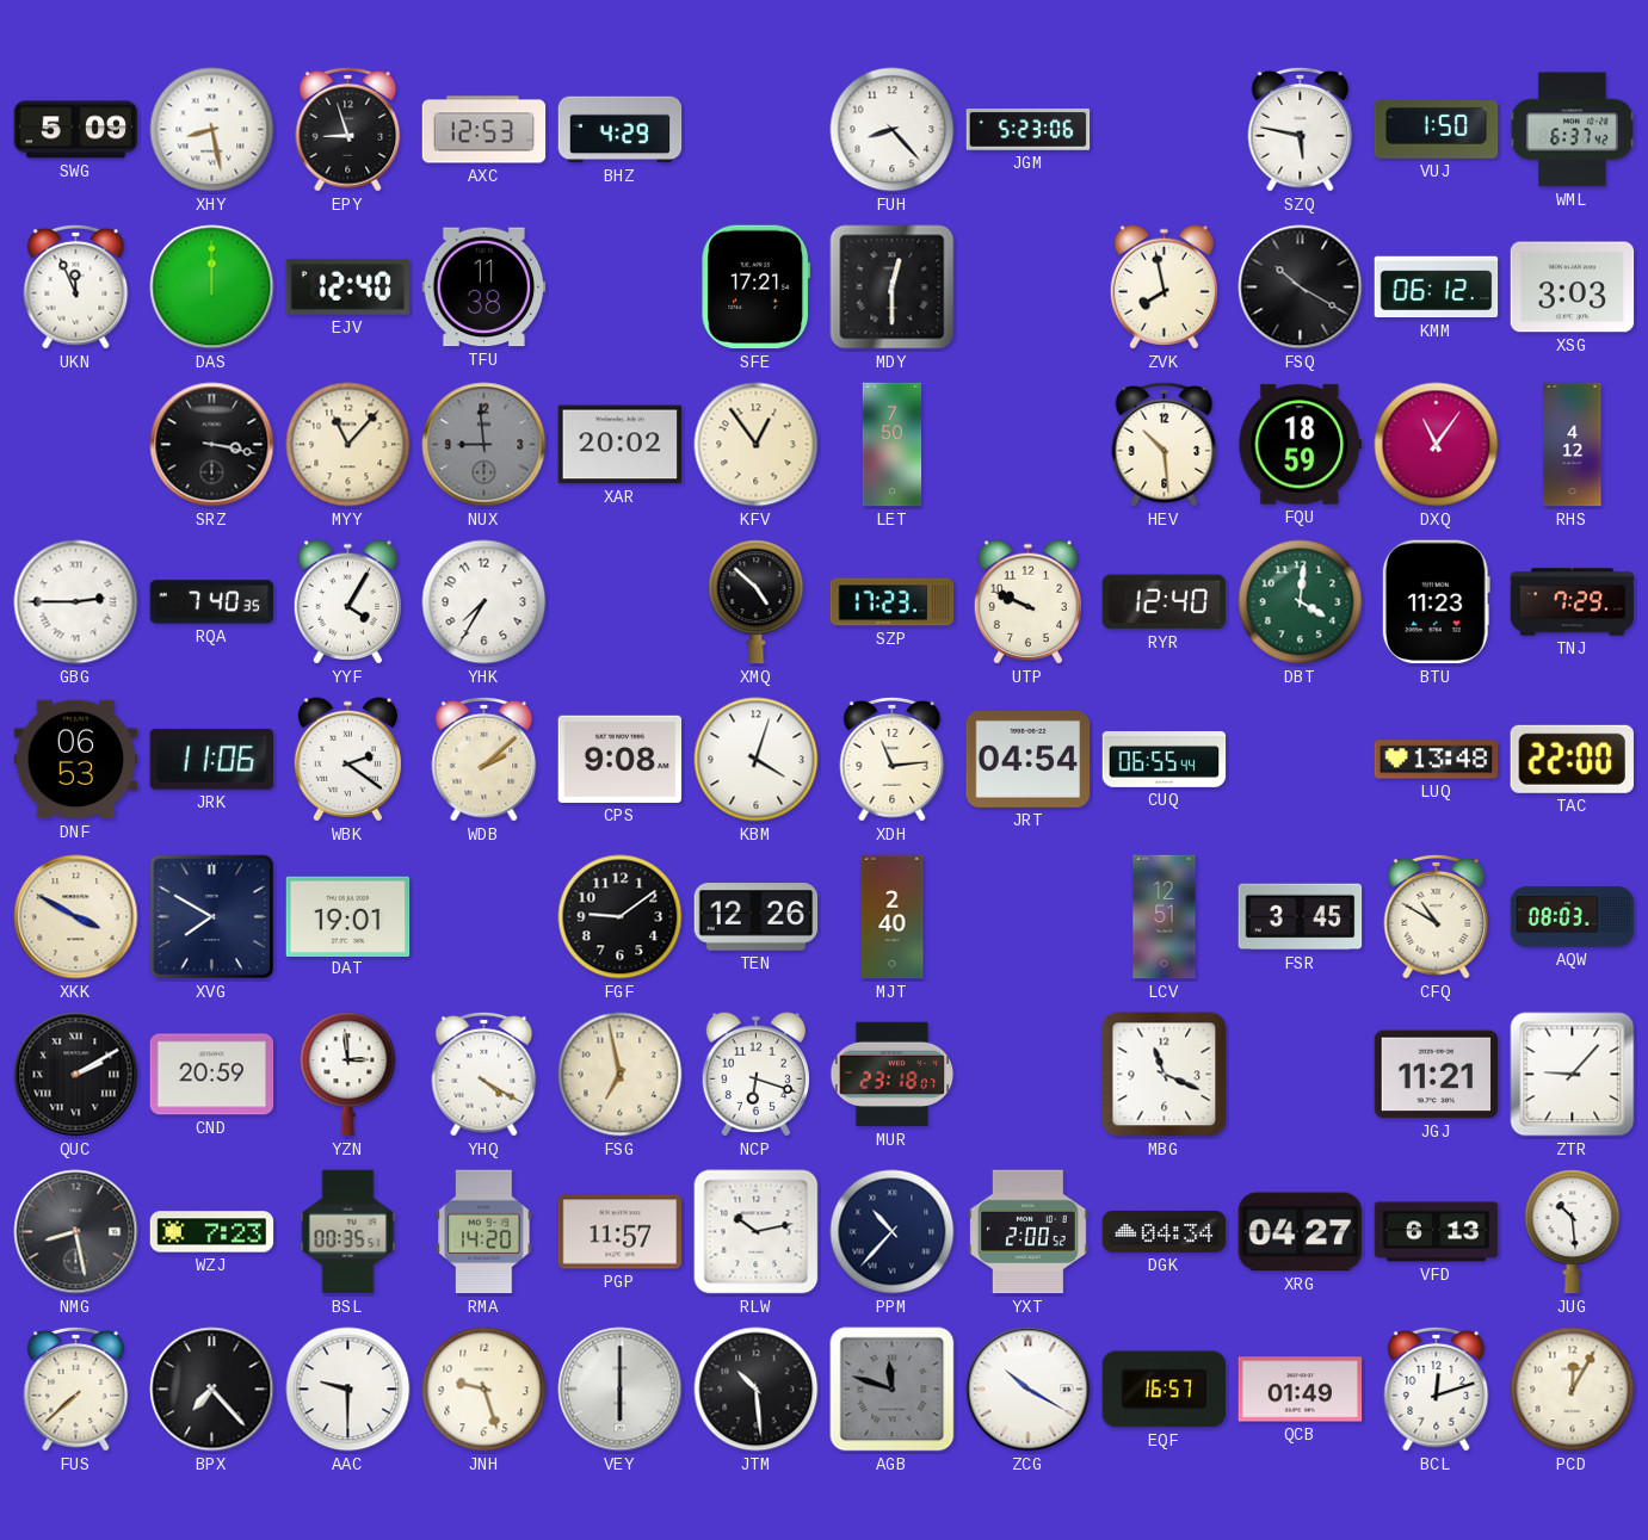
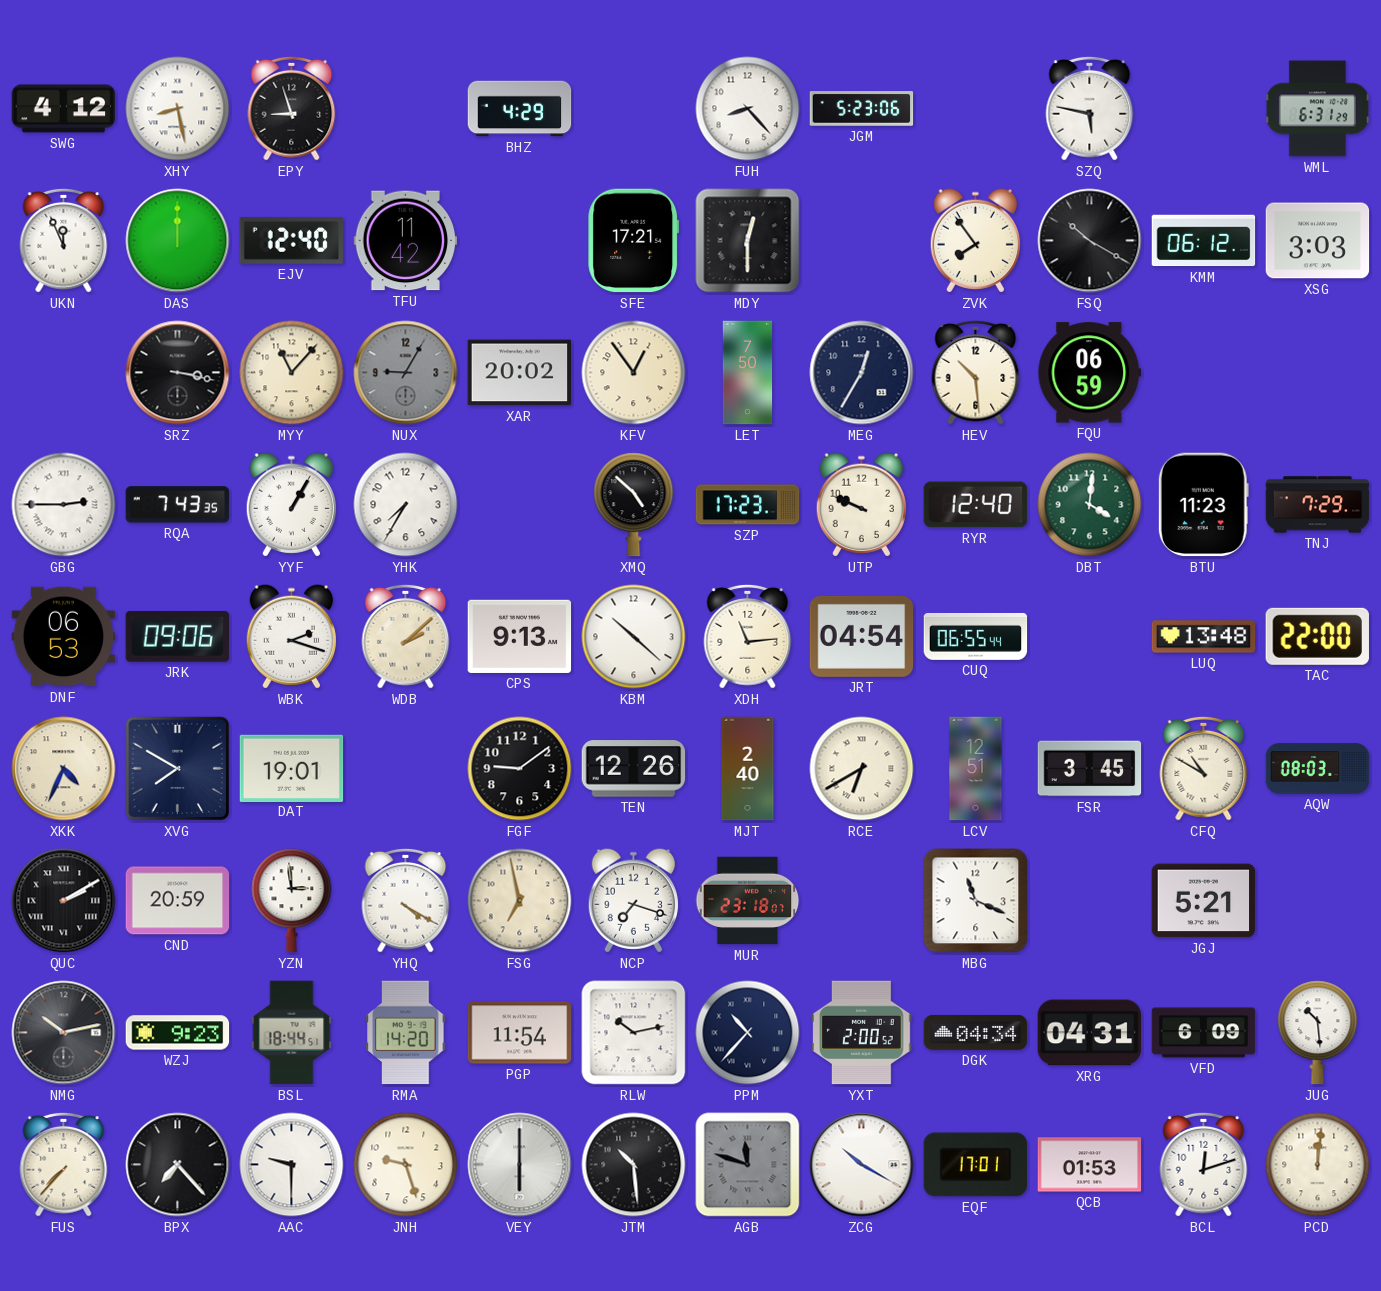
SWG: 5:09 -> 4:12 (64, 109)
AXC: 12:53 -> none (484, 130)
VUJ: 1:50 -> none (1437, 130)
WML: 6:37 -> 6:31 (1317, 109)
TFU: 11:38 -> 11:42 (406, 241)
ZVK: 7:58 -> 7:54 (975, 241)
NUX: 8:59 -> 9:05 (406, 373)
MEG: none -> 12:35 (862, 373)
FQU: 18:59 -> 06:59 (1090, 373)
DXQ: 11:06 -> none (1437, 445)
RHS: 4:12 -> none (1573, 445)
RQA: 7:40 -> 7:43 (178, 505)
YYF: 4:05 -> 1:05 (291, 505)
JRK: 11:06 -> 09:06 (177, 637)
WBK: 2:21 -> 2:18 (291, 637)
CPS: 9:08 -> 9:13 (520, 636)
KBM: 4:03 -> 10:22 (634, 637)
XKK: 3:50 -> 4:34 (64, 769)
RCE: none -> 6:40 (862, 769)
NCP: 6:18 -> 7:18 (633, 901)
JGJ: 11:21 -> 5:21 (1204, 901)
ZTR: 9:07 -> none (1573, 1075)
NMG: 8:28 -> 10:13 (64, 1033)
WZJ: 7:23 -> 9:23 (178, 1033)
BSL: 00:35 -> 18:44 (292, 1033)
PGP: 11:57 -> 11:54 (520, 1033)
XRG: 04:27 -> 04:31 (1090, 1033)
VFD: 6:13 -> 6:09 (1204, 1033)
FUS: 7:38 -> 7:37 (64, 1164)
EQF: 16:57 -> 17:01 (976, 1165)
QCB: 01:49 -> 01:53 (1090, 1165)
PCD: 12:05 -> 12:01 (1318, 1165)
